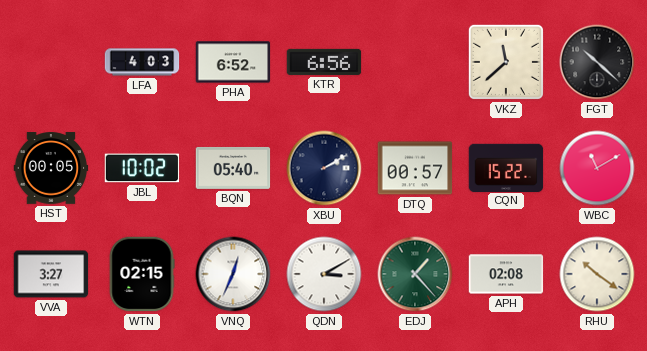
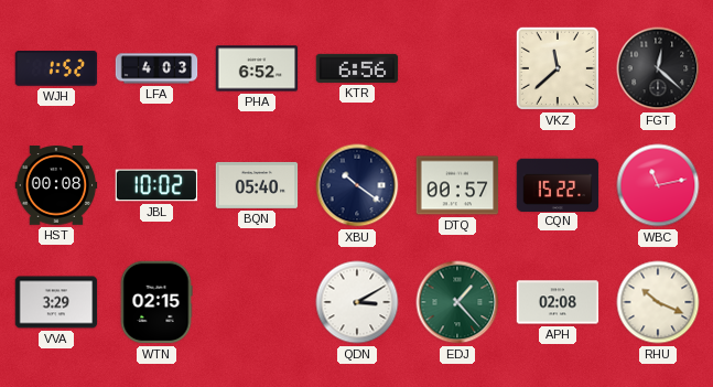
WJH: none -> 1:52 (56, 68)
FGT: 10:22 -> 12:22 (658, 68)
HST: 00:05 -> 00:08 (56, 185)
XBU: 2:10 -> 10:21 (357, 185)
WBC: 11:10 -> 11:13 (658, 185)
VVA: 3:27 -> 3:29 (56, 302)
VNQ: 12:34 -> none (233, 274)
RHU: 10:21 -> 10:19 (658, 302)
